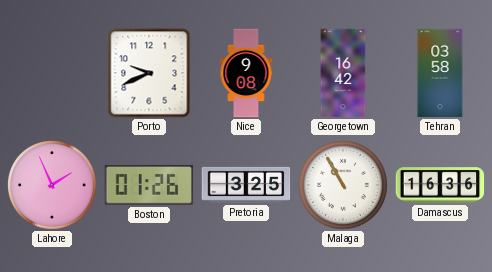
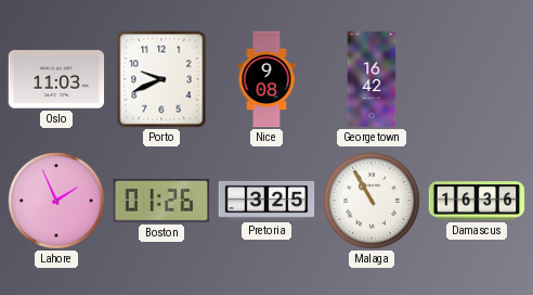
Oslo: none -> 11:03 (56, 79)
Tehran: 03:58 -> none (440, 73)
